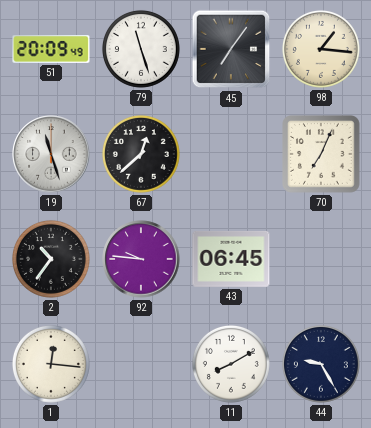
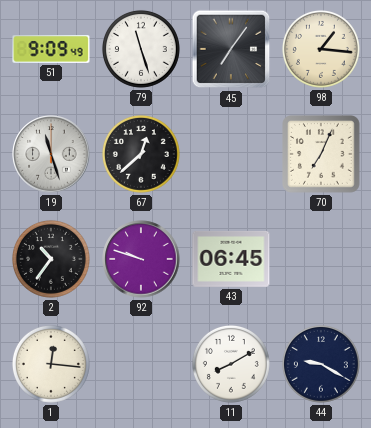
51: 20:09 -> 9:09 (51, 49)
92: 9:46 -> 9:48 (141, 259)
44: 9:25 -> 9:20 (321, 364)
